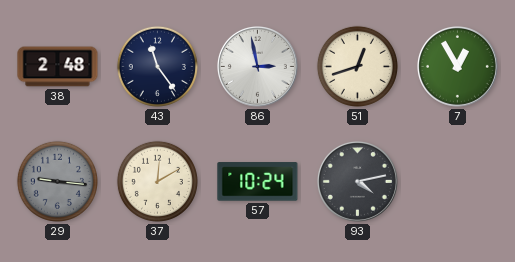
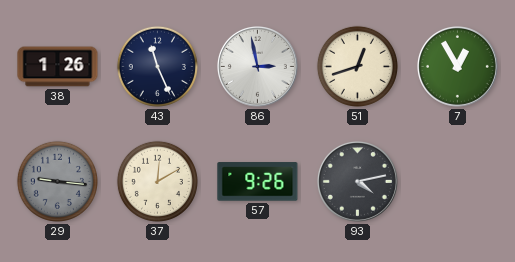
38: 2:48 -> 1:26 (58, 67)
43: 11:24 -> 11:26 (157, 66)
57: 10:24 -> 9:26 (258, 182)
